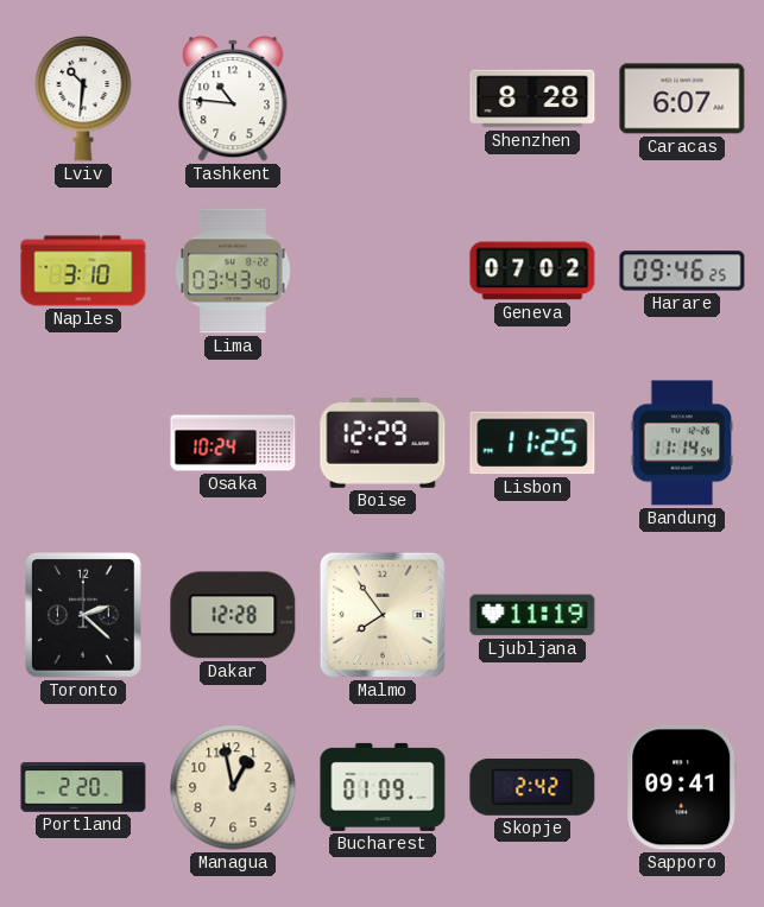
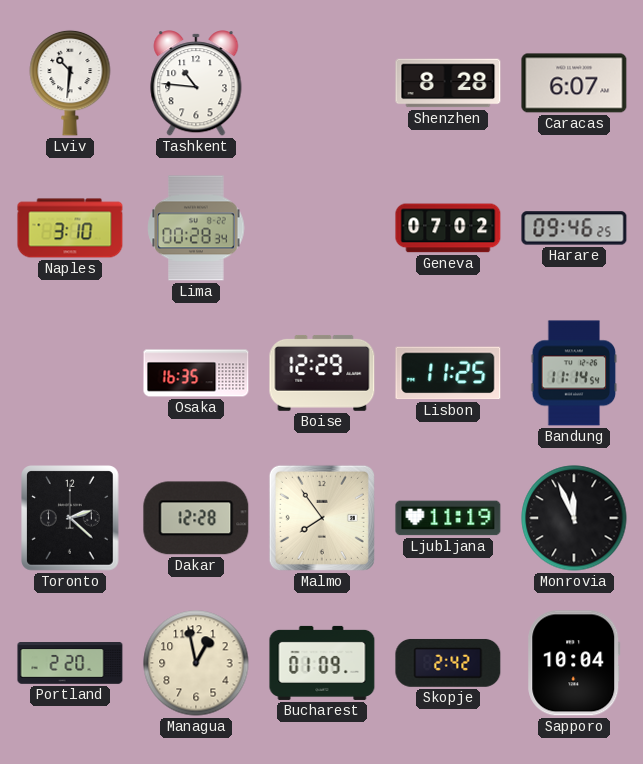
Lima: 03:43 -> 00:28 (196, 228)
Osaka: 10:24 -> 16:35 (196, 373)
Monrovia: none -> 11:56 (574, 518)
Sapporo: 09:41 -> 10:04 (574, 663)
